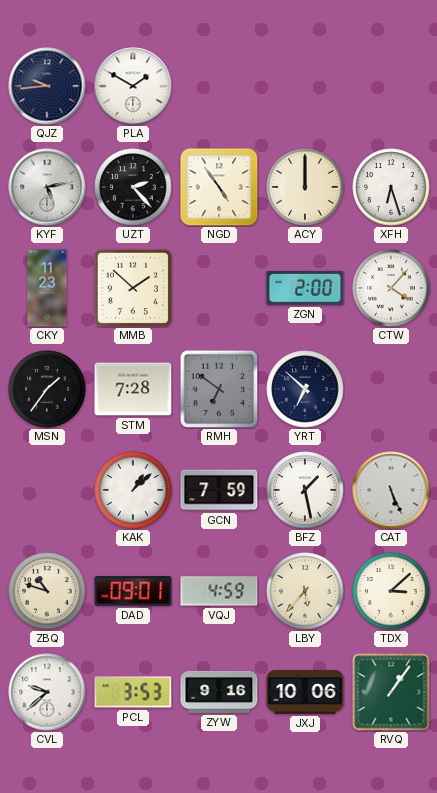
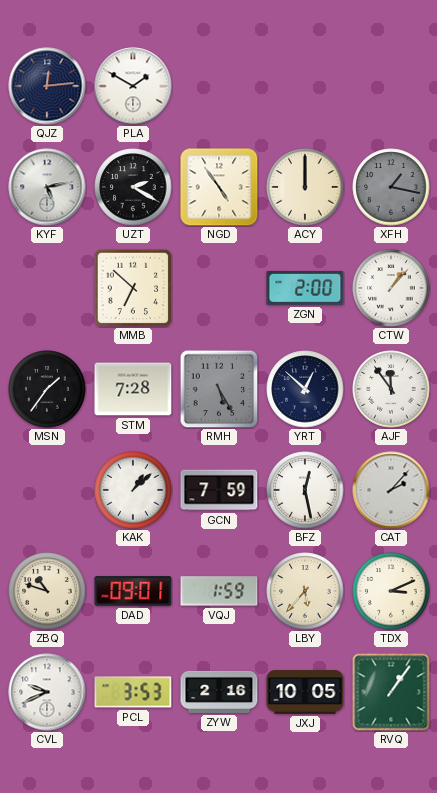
QJZ: 9:44 -> 12:14 (47, 86)
UZT: 2:23 -> 2:20 (133, 187)
XFH: 6:27 -> 1:17 (391, 187)
XFH dial: white -> grey (391, 187)
CKY: 11:23 -> none (47, 288)
MMB: 1:52 -> 6:52 (133, 288)
CTW: 4:07 -> 1:07 (391, 288)
RMH: 6:51 -> 5:25 (219, 389)
YRT: 6:52 -> 12:52 (305, 389)
AJF: none -> 11:54 (391, 389)
BFZ: 1:28 -> 12:28 (305, 490)
CAT: 5:26 -> 2:07 (391, 490)
VQJ: 4:59 -> 1:59 (219, 591)
TDX: 3:08 -> 3:11 (391, 591)
CVL: 9:38 -> 9:41 (47, 692)
ZYW: 9:16 -> 2:16 (219, 692)
JXJ: 10:06 -> 10:05 (305, 692)
